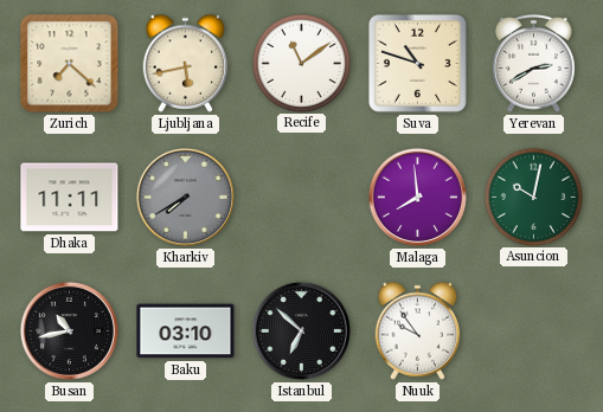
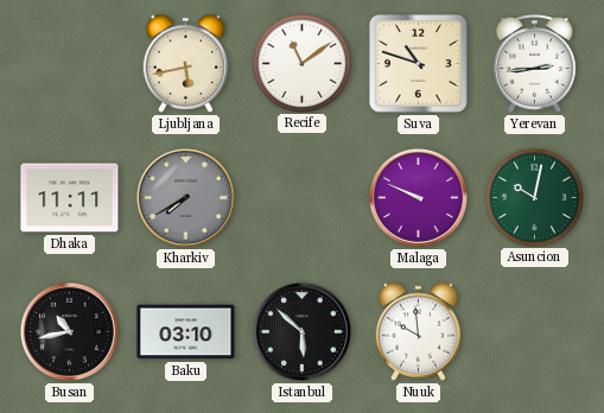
Zurich: 7:22 -> none (70, 64)
Yerevan: 2:40 -> 2:44 (535, 64)
Malaga: 7:59 -> 9:49 (418, 197)
Istanbul: 6:52 -> 5:52 (301, 331)
Nuuk: 9:54 -> 9:59 (419, 331)
